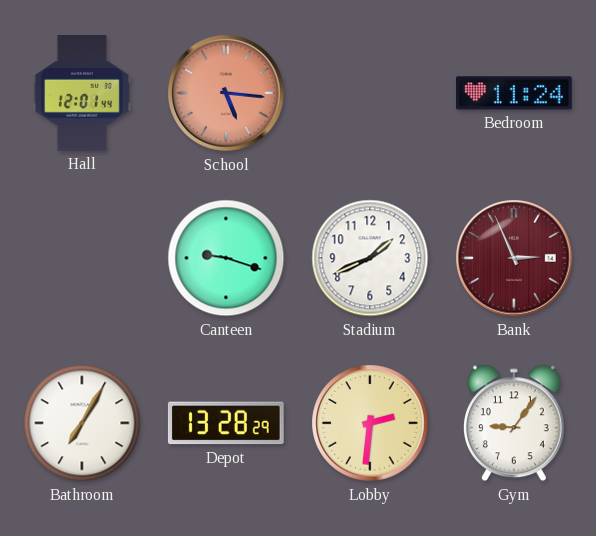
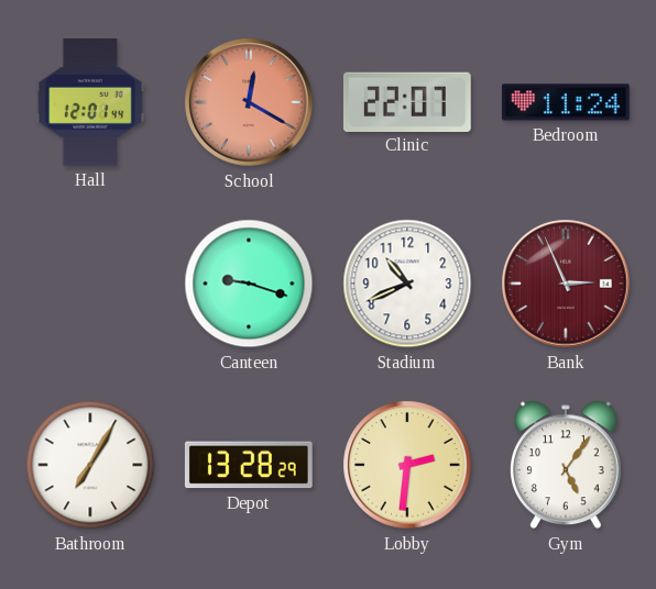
School: 5:16 -> 12:20 (249, 102)
Clinic: none -> 22:07 (407, 101)
Stadium: 1:41 -> 10:41 (407, 284)
Gym: 9:06 -> 5:06 (567, 465)
